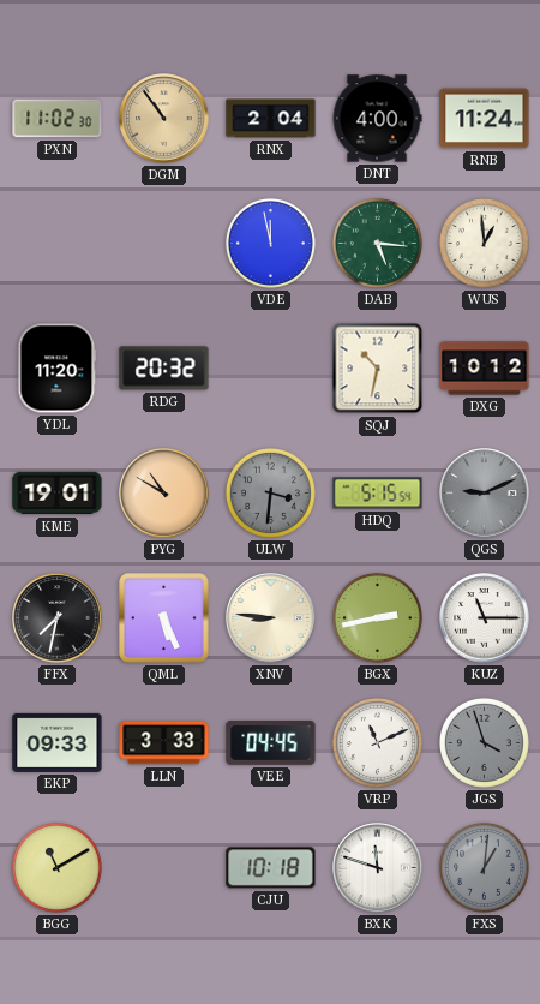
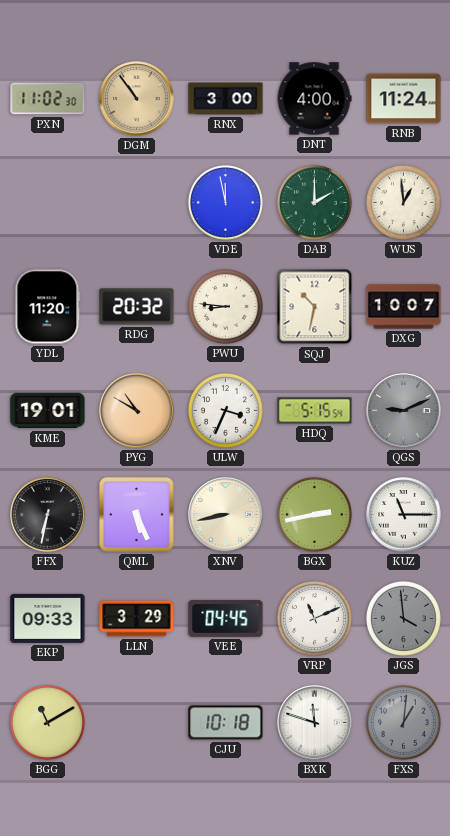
RNX: 2:04 -> 3:00 (226, 99)
DAB: 5:16 -> 2:00 (314, 202)
PWU: none -> 8:46 (225, 306)
DXG: 10:12 -> 10:07 (404, 307)
ULW: 3:31 -> 3:34 (225, 410)
ULW dial: grey -> white (225, 410)
FFX: 7:32 -> 6:32 (48, 515)
XNV: 8:46 -> 8:43 (226, 515)
LLN: 3:33 -> 3:29 (137, 619)
JGS: 3:57 -> 3:59 (403, 618)
